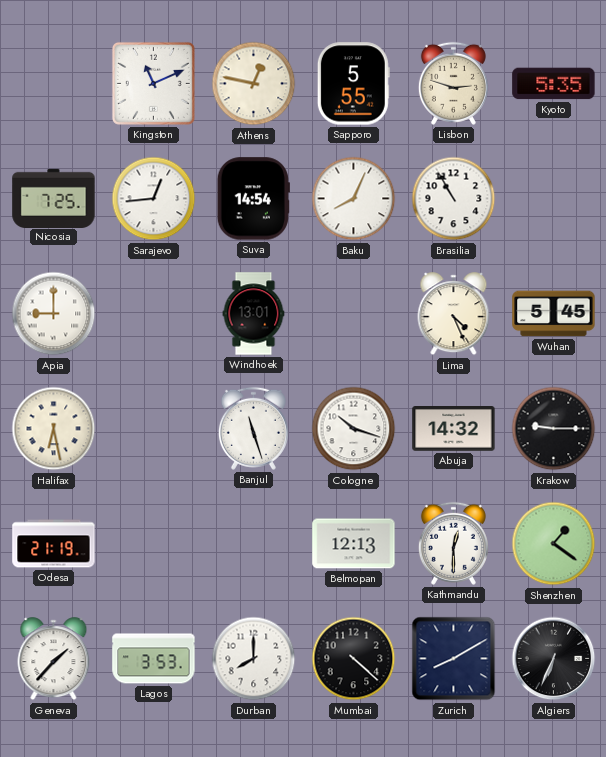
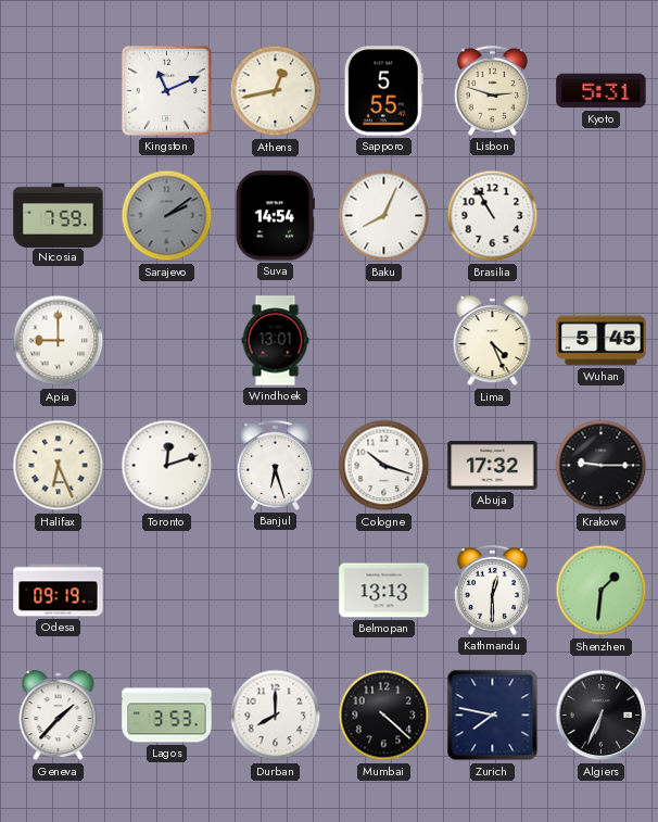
Athens: 12:47 -> 12:43 (276, 91)
Kyoto: 5:35 -> 5:31 (602, 91)
Nicosia: 7:25 -> 7:59 (59, 215)
Sarajevo: 12:44 -> 2:09 (167, 216)
Sarajevo dial: white -> grey (167, 216)
Halifax: 6:28 -> 6:26 (59, 466)
Toronto: none -> 12:12 (167, 466)
Banjul: 11:27 -> 6:27 (275, 465)
Abuja: 14:32 -> 17:32 (493, 466)
Odesa: 21:19 -> 09:19 (59, 591)
Belmopan: 12:13 -> 13:13 (384, 591)
Shenzhen: 1:21 -> 1:31 (602, 591)
Zurich: 8:10 -> 7:47 (493, 716)
